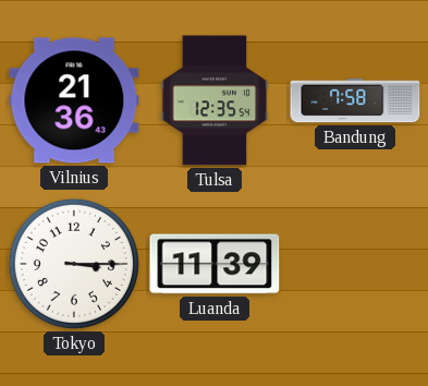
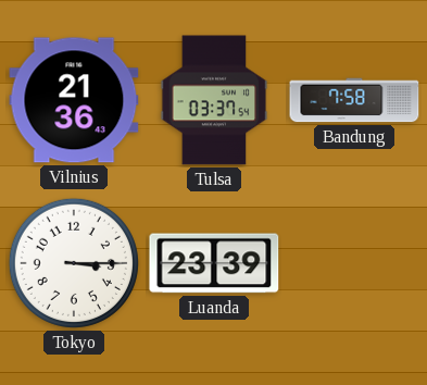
Tulsa: 12:35 -> 03:37 (214, 100)
Luanda: 11:39 -> 23:39 (214, 263)
